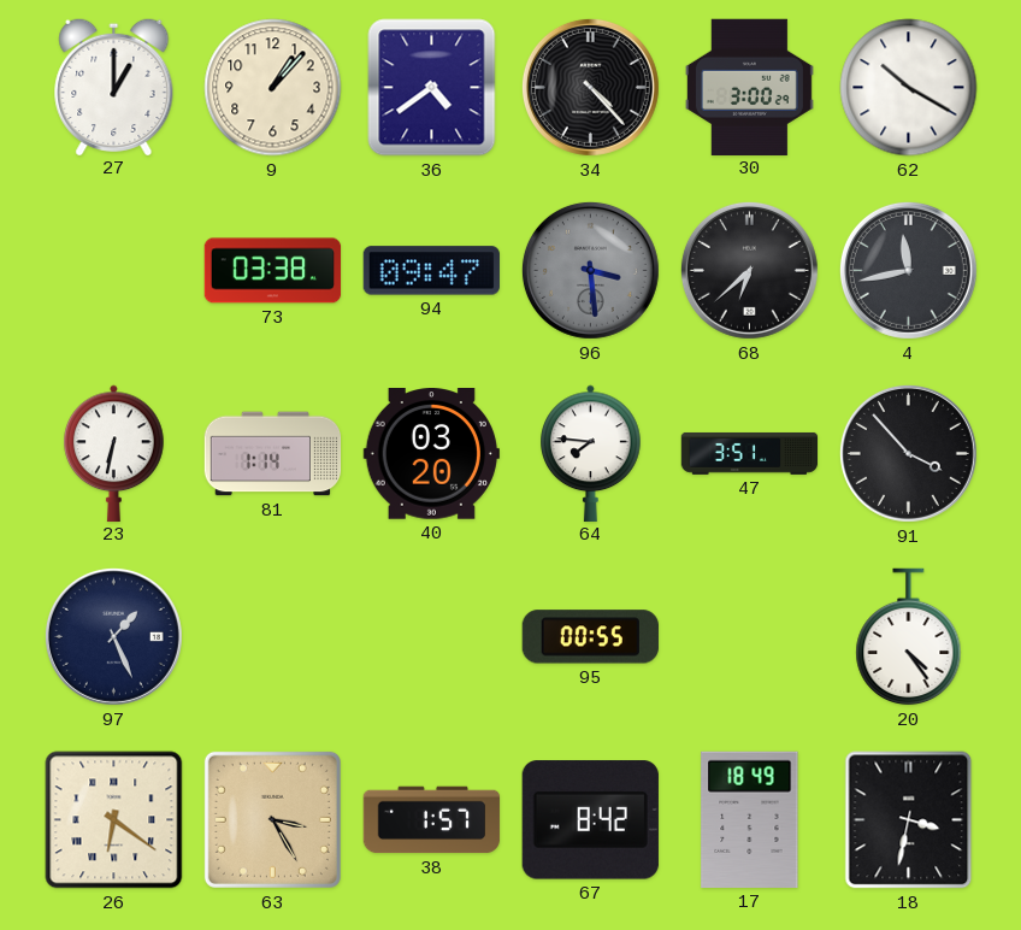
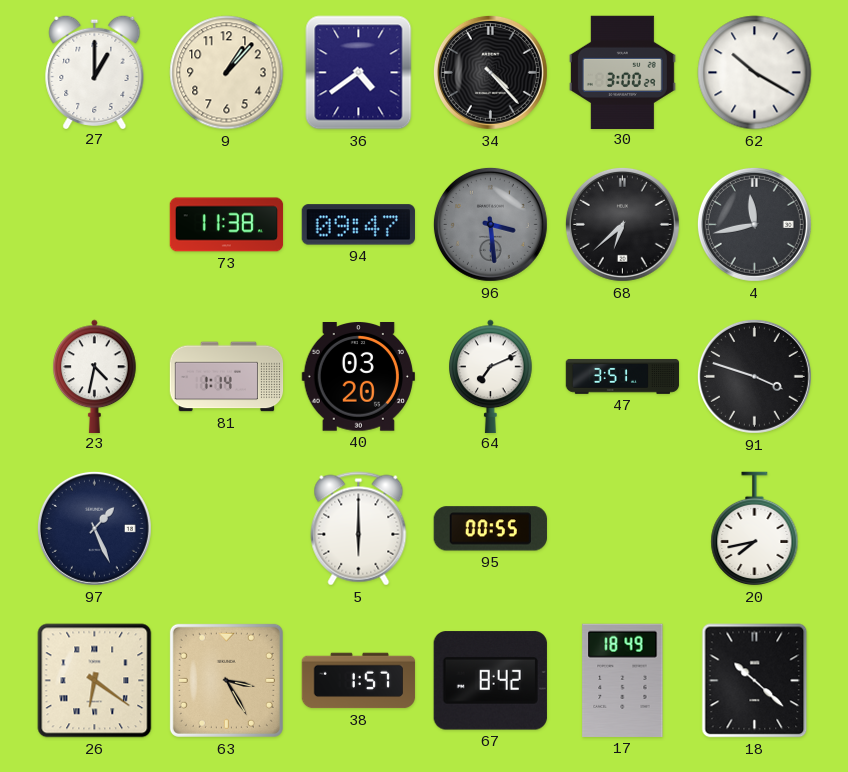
73: 03:38 -> 11:38 (227, 225)
23: 6:32 -> 4:32 (95, 376)
64: 7:46 -> 7:11 (491, 376)
91: 3:53 -> 3:48 (754, 376)
5: none -> 6:00 (359, 529)
20: 4:24 -> 7:43 (755, 529)
18: 3:32 -> 10:22 (755, 681)
